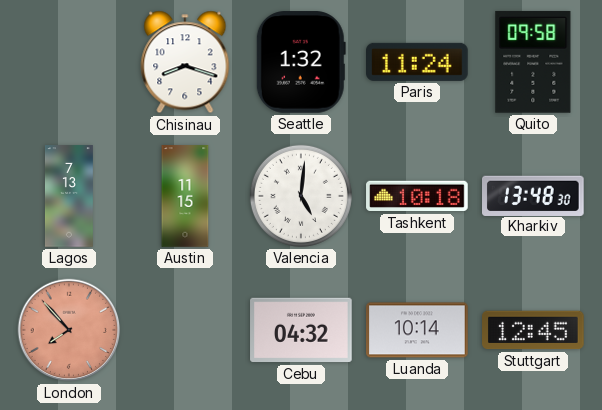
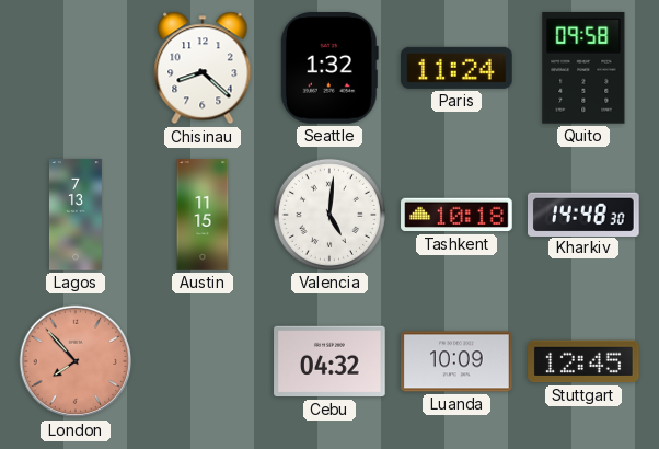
Chisinau: 8:18 -> 8:22 (203, 68)
Kharkiv: 13:48 -> 14:48 (585, 214)
Luanda: 10:14 -> 10:09 (456, 361)
